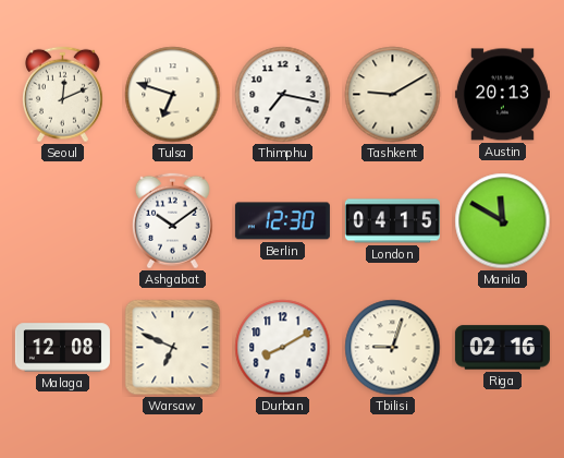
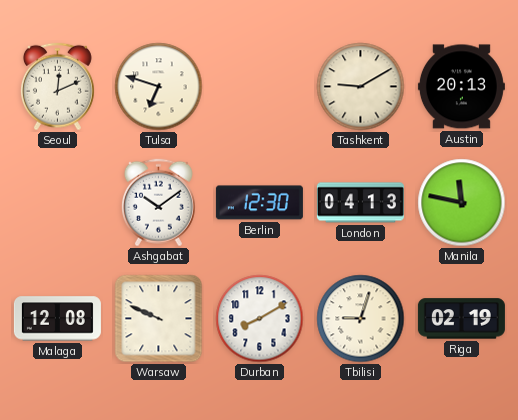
Thimphu: 7:17 -> none (283, 95)
London: 04:15 -> 04:13 (360, 203)
Manila: 11:50 -> 11:47 (462, 203)
Warsaw: 6:49 -> 9:49 (159, 319)
Riga: 02:16 -> 02:19 (461, 319)
